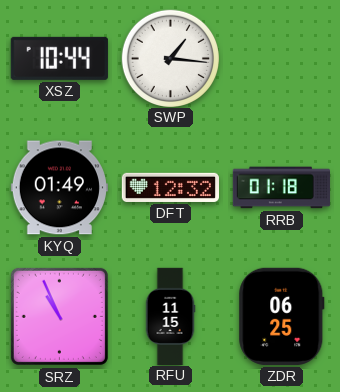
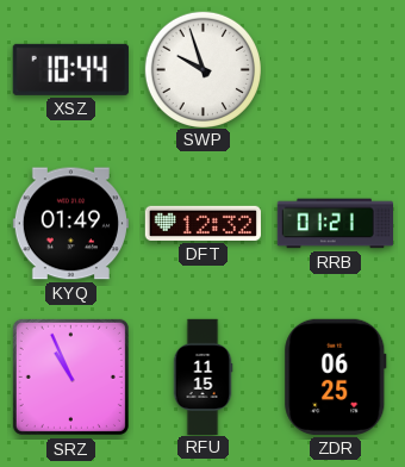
SWP: 1:16 -> 9:57 (202, 69)
RRB: 01:18 -> 01:21 (335, 224)
